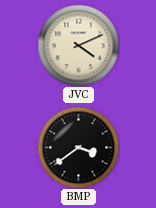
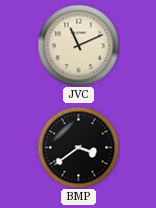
JVC: 4:11 -> 11:11 (78, 45)
